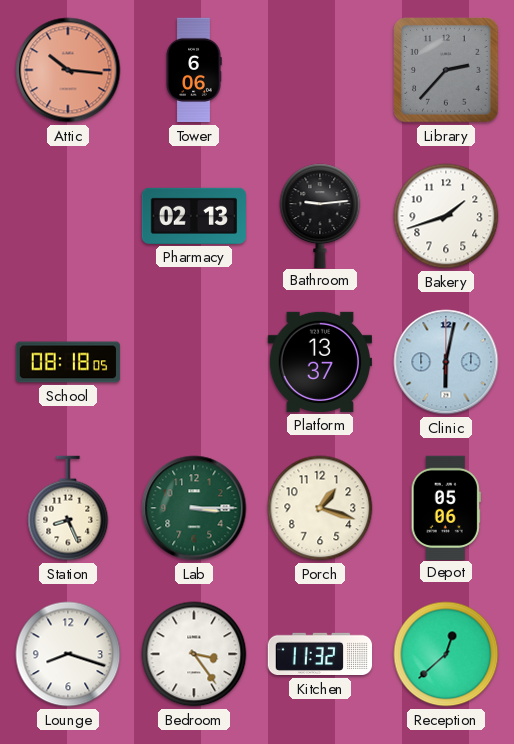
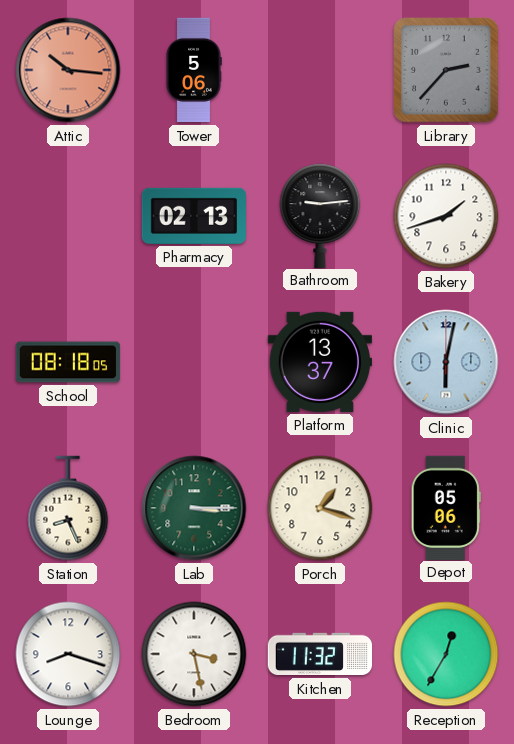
Tower: 6:06 -> 5:06 (194, 70)
Bedroom: 3:24 -> 3:28 (194, 654)
Reception: 12:38 -> 12:35 (446, 654)
